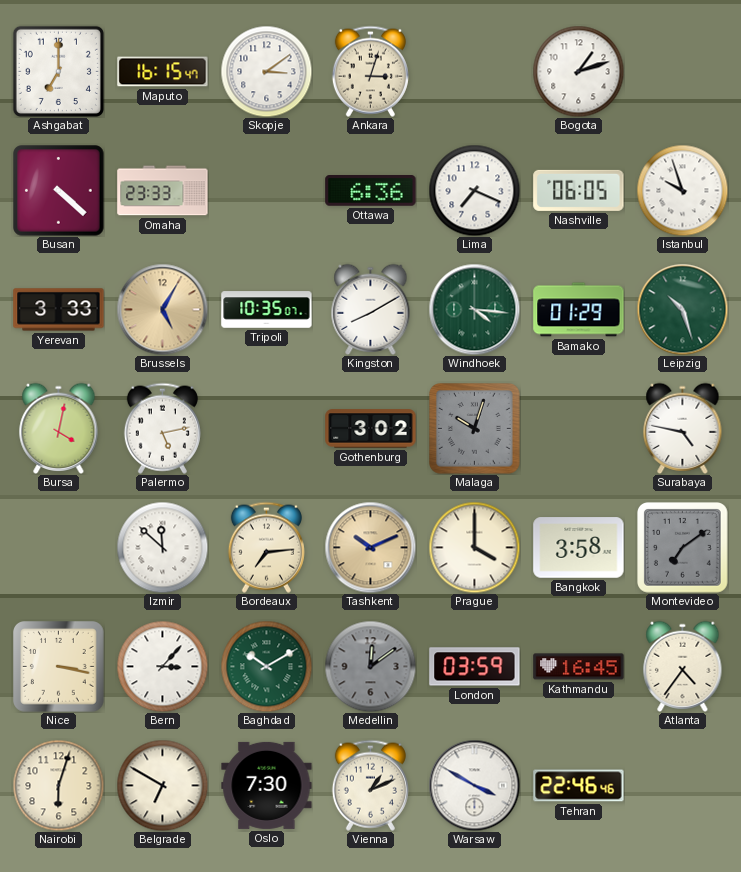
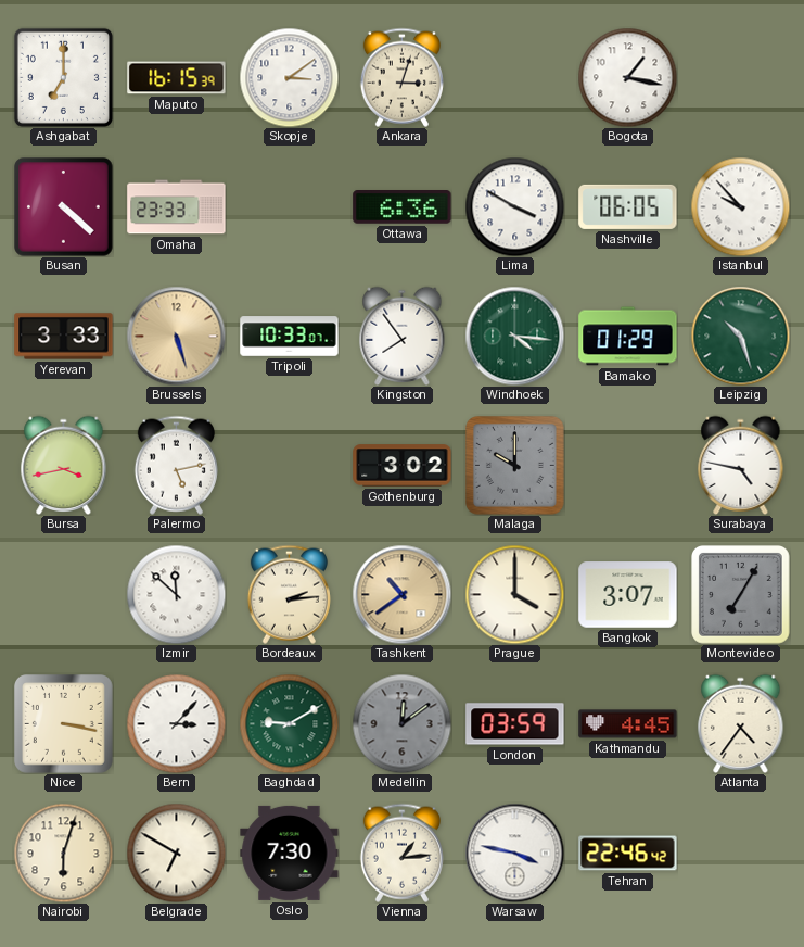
Maputo: 16:15:47 -> 16:15:39 (177, 78)
Bogota: 1:12 -> 1:17 (627, 77)
Lima: 7:19 -> 3:50 (514, 206)
Istanbul: 9:57 -> 9:53 (740, 206)
Brussels: 5:05 -> 5:27 (176, 336)
Tripoli: 10:35 -> 10:33 (290, 337)
Kingston: 8:10 -> 7:54 (403, 336)
Bursa: 4:02 -> 3:43 (64, 465)
Malaga: 10:03 -> 10:00 (515, 466)
Bordeaux: 7:14 -> 2:14 (289, 594)
Tashkent: 10:11 -> 10:39 (401, 594)
Bangkok: 3:58 -> 3:07 (628, 595)
Montevideo: 7:09 -> 7:05 (741, 595)
Baghdad: 10:10 -> 9:10 (289, 723)
Kathmandu: 16:45 -> 4:45 (628, 724)
Vienna: 1:11 -> 1:14 (401, 853)
Warsaw: 3:50 -> 3:47 (514, 853)
Tehran: 22:46:46 -> 22:46:42 (628, 854)
